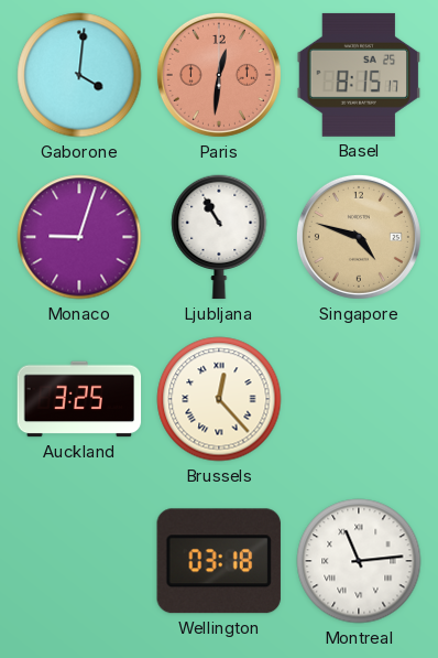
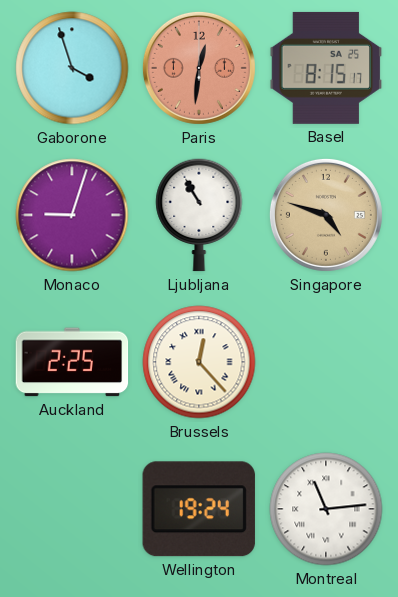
Gaborone: 4:01 -> 3:57 (72, 68)
Auckland: 3:25 -> 2:25 (72, 362)
Wellington: 03:18 -> 19:24 (199, 509)
